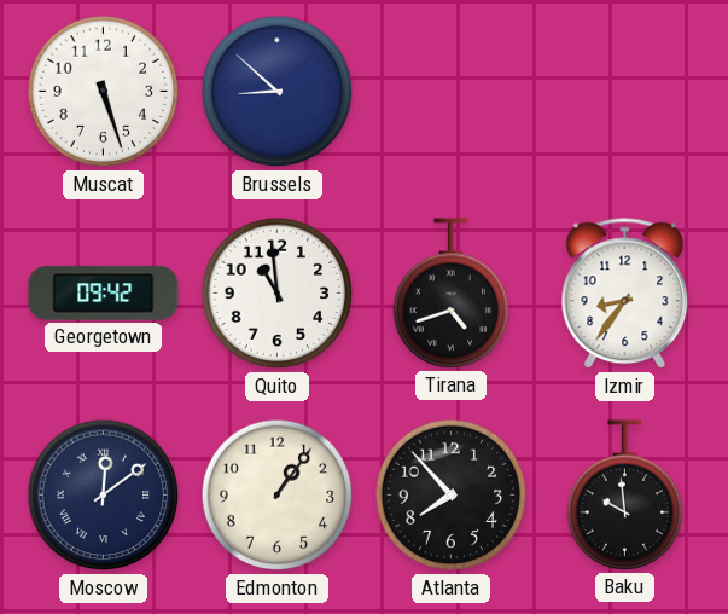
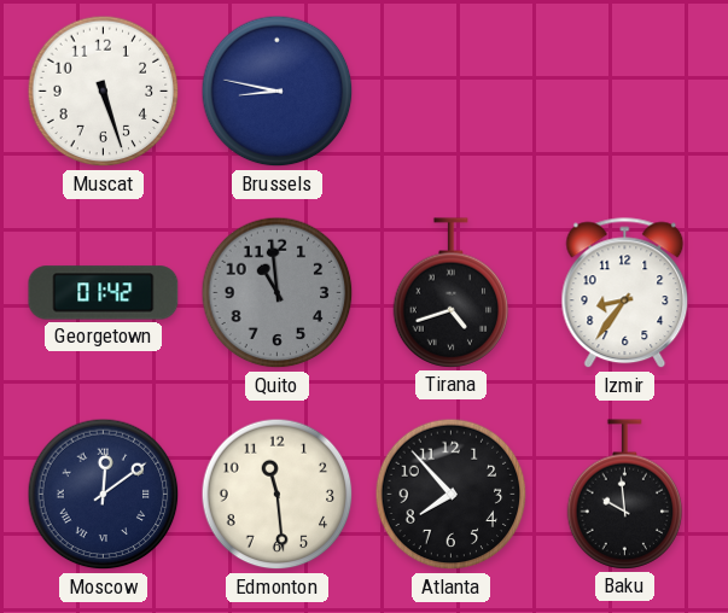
Brussels: 8:52 -> 8:47 (278, 92)
Georgetown: 09:42 -> 01:42 (104, 293)
Quito dial: white -> grey (278, 293)
Edmonton: 1:06 -> 11:29 (278, 495)
